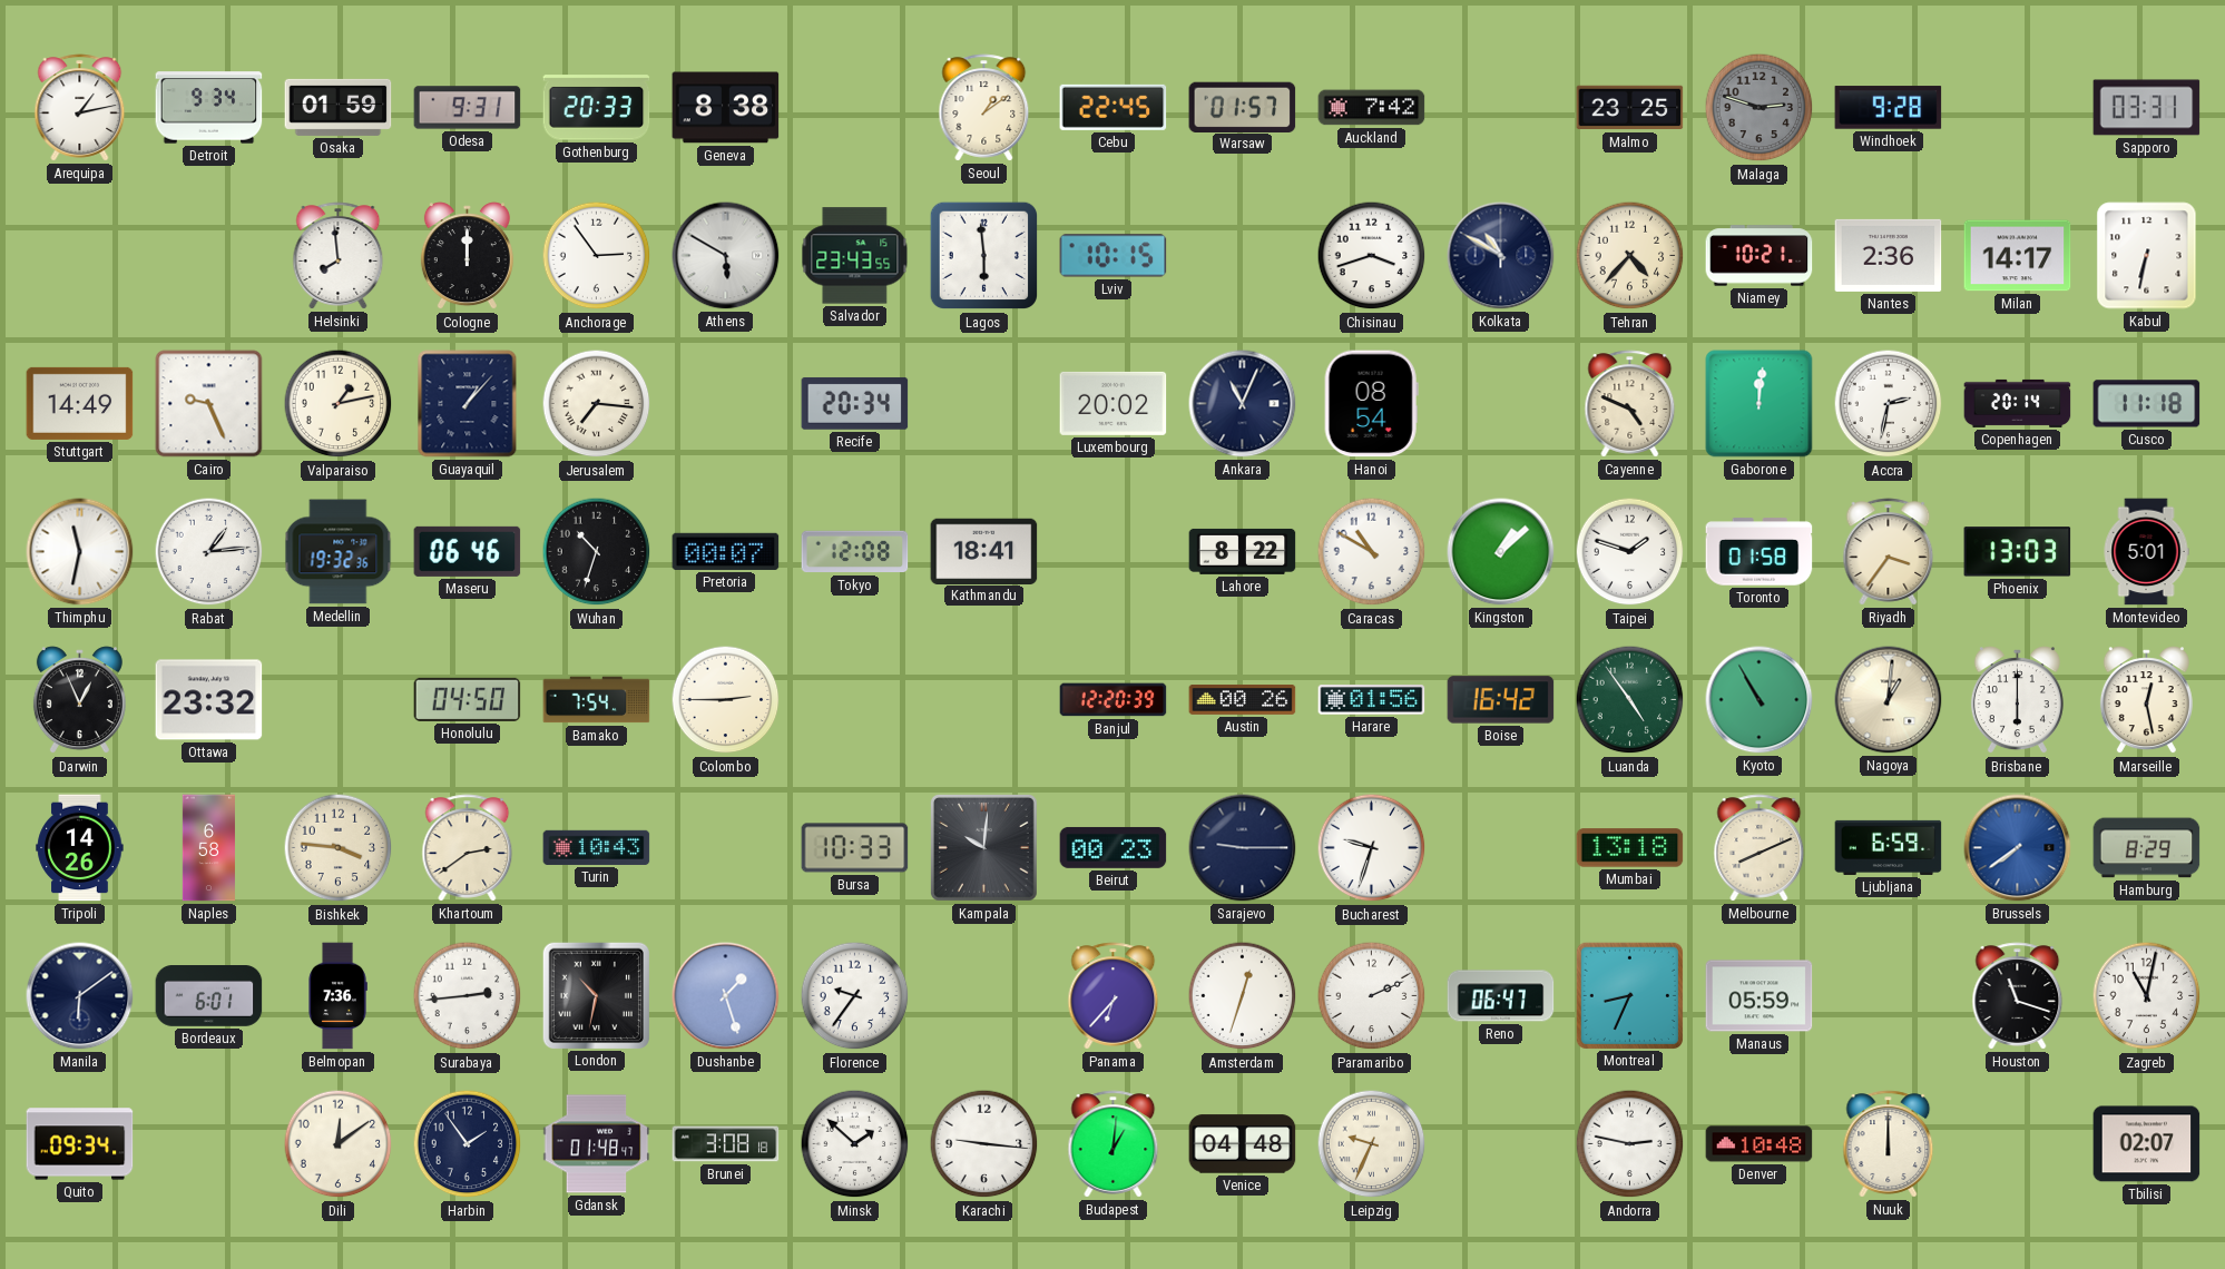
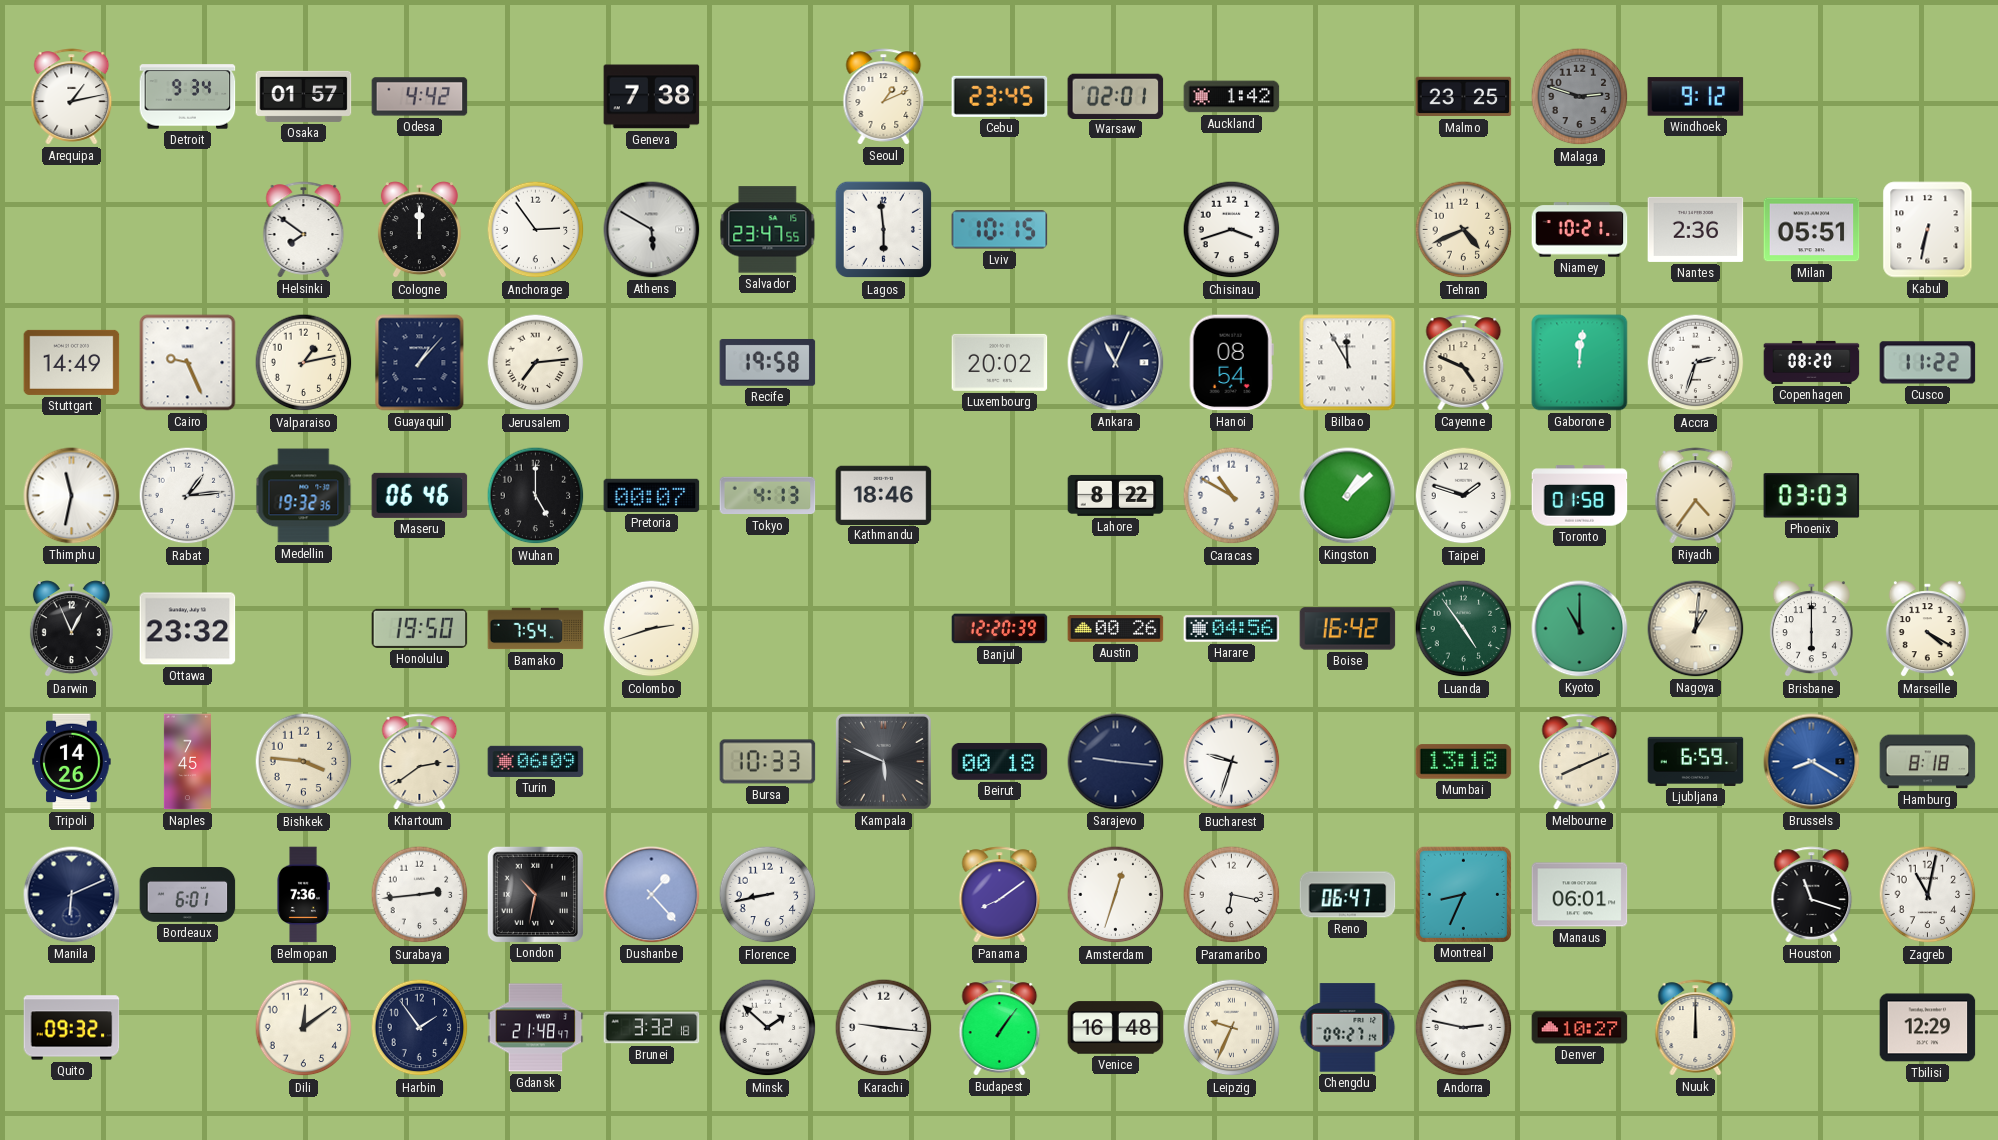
Osaka: 01:59 -> 01:57 (304, 96)
Odesa: 9:31 -> 4:42 (420, 97)
Gothenburg: 20:33 -> none (597, 108)
Geneva: 8:38 -> 7:38 (652, 97)
Seoul: 1:09 -> 1:11 (884, 97)
Cebu: 22:45 -> 23:45 (1000, 96)
Warsaw: 01:57 -> 02:01 (1116, 96)
Auckland: 7:42 -> 1:42 (1232, 97)
Windhoek: 9:28 -> 9:12 (1696, 97)
Sapporo: 03:31 -> none (2147, 108)
Helsinki: 7:59 -> 7:51 (304, 230)
Salvador: 23:43 -> 23:47 (768, 230)
Kolkata: 10:50 -> none (1501, 256)
Tehran: 4:37 -> 4:41 (1464, 230)
Milan: 14:17 -> 05:51 (1812, 230)
Jerusalem: 7:16 -> 7:14 (536, 363)
Recife: 20:34 -> 19:58 (768, 362)
Bilbao: none -> 11:55 (1348, 363)
Accra: 2:32 -> 2:33 (1696, 363)
Copenhagen: 20:14 -> 08:20 (1812, 362)
Cusco: 11:18 -> 11:22 (1928, 363)
Wuhan: 10:33 -> 5:00 (536, 496)
Tokyo: 12:08 -> 4:13 (768, 496)
Kathmandu: 18:41 -> 18:46 (884, 495)
Riyadh: 3:36 -> 4:36 (1696, 496)
Phoenix: 13:03 -> 03:03 (1812, 496)
Montevideo: 5:01 -> none (2146, 552)
Honolulu: 04:50 -> 19:50 (420, 628)
Colombo: 2:45 -> 2:42 (652, 629)
Harare: 01:56 -> 04:56 (1232, 629)
Kyoto: 10:55 -> 11:00 (1580, 629)
Marseille: 12:28 -> 4:20 (1927, 629)
Naples: 6:58 -> 7:45 (187, 762)
Turin: 10:43 -> 06:09 (536, 761)
Kampala: 10:01 -> 5:49 (883, 761)
Beirut: 00:23 -> 00:18 (1000, 761)
Sarajevo: 9:15 -> 9:16 (1116, 762)
Brussels: 7:39 -> 8:20 (1812, 762)
Hamburg: 8:29 -> 8:18 (1928, 762)
Manila: 6:09 -> 6:11 (72, 895)
Dushanbe: 1:27 -> 1:23 (652, 895)
Florence: 9:36 -> 8:43 (768, 895)
Panama: 6:37 -> 8:09 (1000, 895)
Paramaribo: 2:11 -> 6:17 (1232, 895)
Manaus: 05:59 -> 06:01 (1580, 895)
Quito: 09:34 -> 09:32 (72, 1028)
Gdansk: 01:48 -> 21:48 (536, 1028)
Brunei: 3:08 -> 3:32 (652, 1028)
Budapest: 1:01 -> 1:06 (1000, 1028)
Venice: 04:48 -> 16:48 (1116, 1028)
Chengdu: none -> 09:27 (1348, 1028)
Denver: 10:48 -> 10:27 (1580, 1028)
Tbilisi: 02:07 -> 12:29 (1928, 1028)
